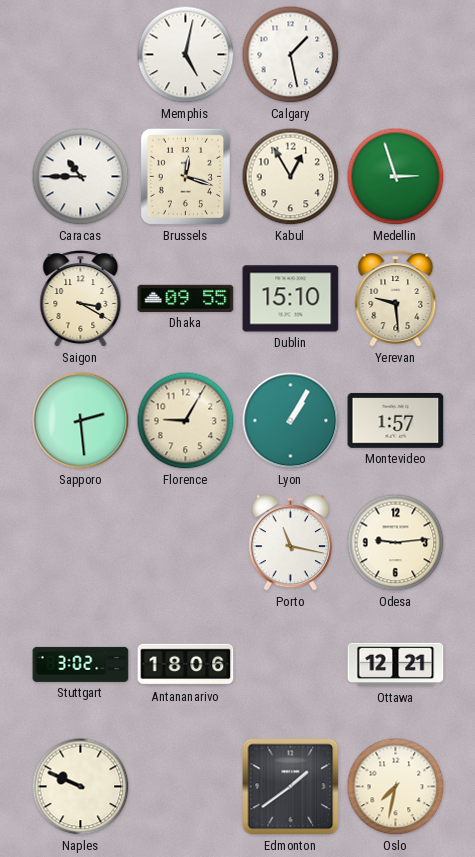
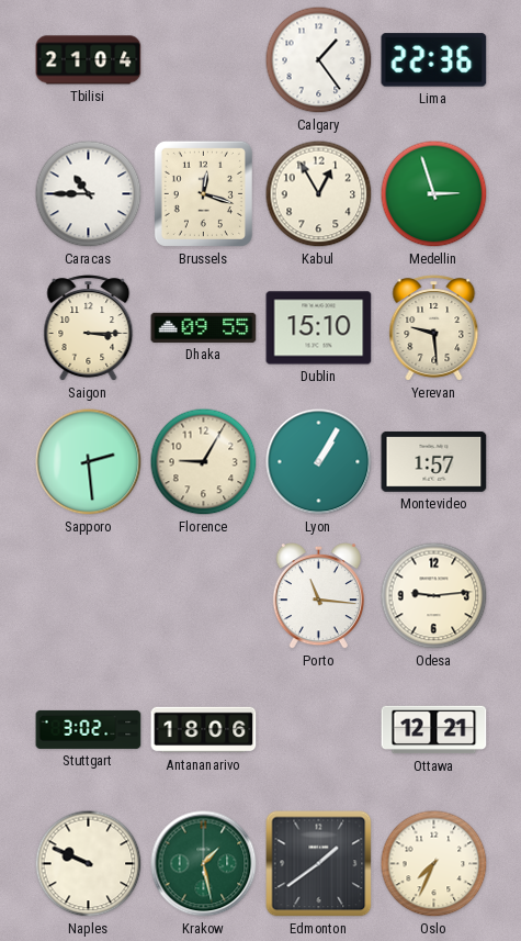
Tbilisi: none -> 21:04 (89, 60)
Memphis: 5:02 -> none (186, 55)
Calgary: 1:28 -> 1:24 (319, 60)
Lima: none -> 22:36 (434, 60)
Saigon: 3:20 -> 3:15 (89, 328)
Porto: 11:17 -> 11:16 (318, 597)
Krakow: none -> 1:28 (204, 864)
Oslo: 7:32 -> 7:34 (434, 864)
